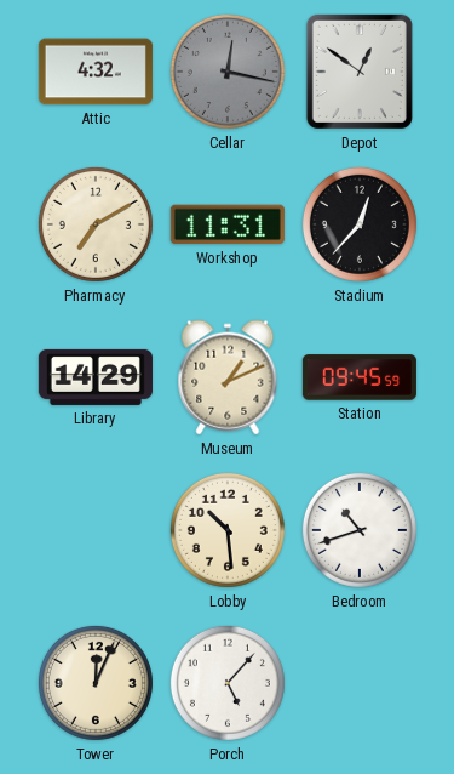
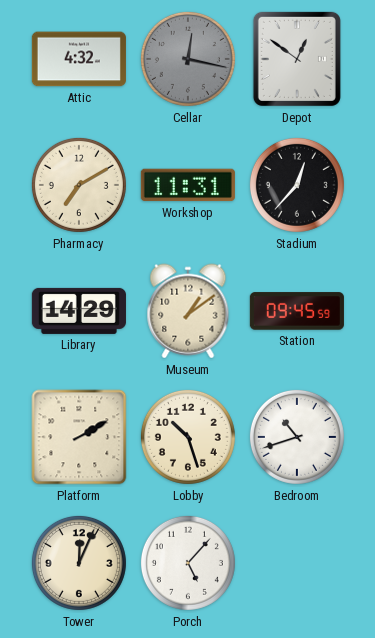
Museum: 1:11 -> 1:09 (188, 311)
Platform: none -> 2:10 (79, 437)
Lobby: 10:29 -> 10:27 (188, 437)
